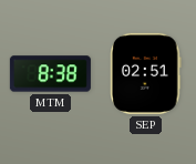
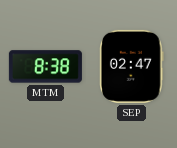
SEP: 02:51 -> 02:47 (132, 66)
